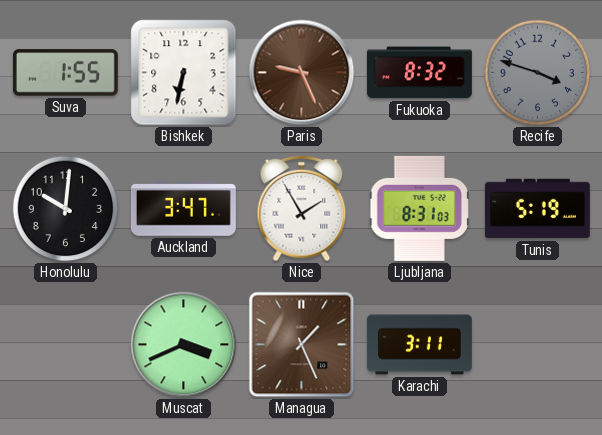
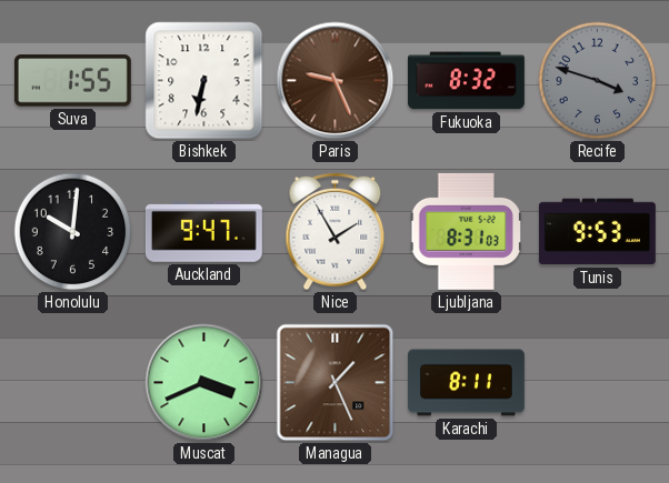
Auckland: 3:47 -> 9:47 (203, 232)
Tunis: 5:19 -> 9:53 (597, 232)
Karachi: 3:11 -> 8:11 (466, 383)
